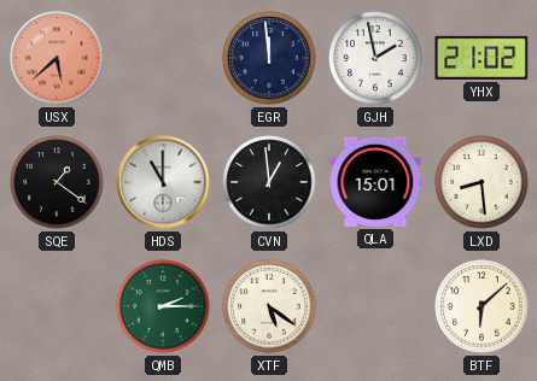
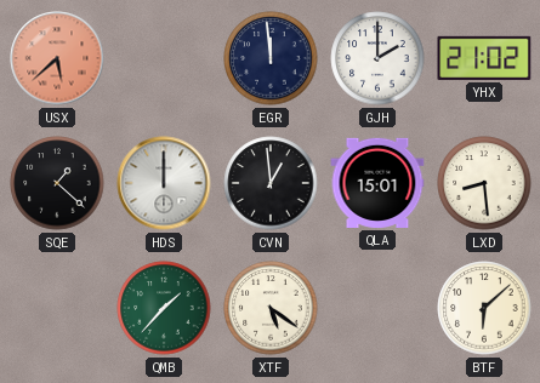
GJH: 1:58 -> 2:00 (377, 58)
SQE: 1:21 -> 1:22 (57, 183)
HDS: 11:00 -> 12:00 (164, 183)
QMB: 2:15 -> 1:37 (164, 308)
